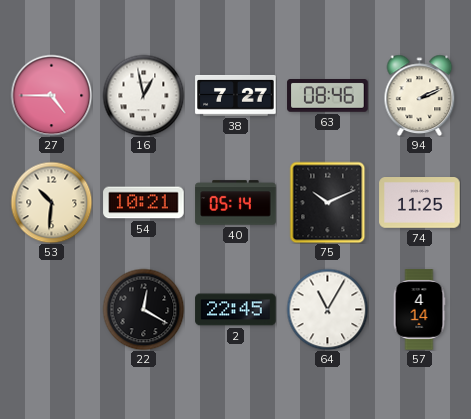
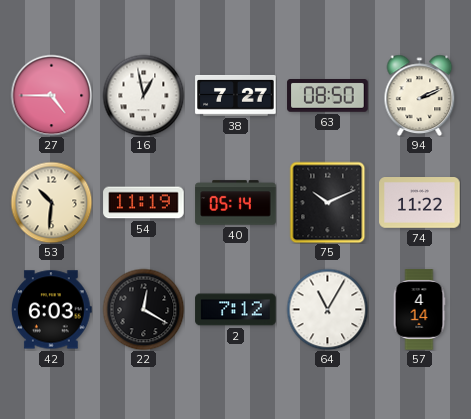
63: 08:46 -> 08:50 (328, 96)
54: 10:21 -> 11:19 (144, 203)
74: 11:25 -> 11:22 (420, 203)
42: none -> 6:03 (51, 310)
2: 22:45 -> 7:12 (236, 310)
